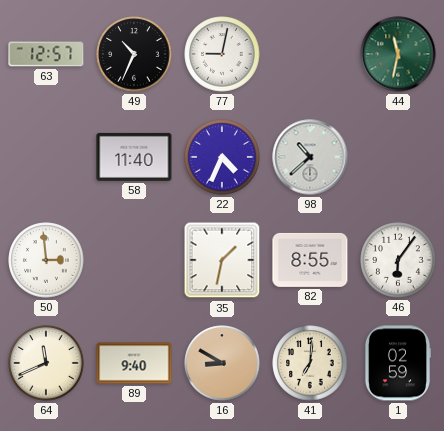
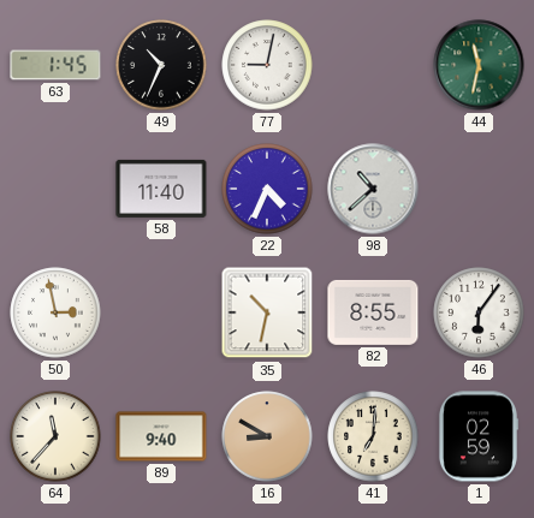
63: 12:57 -> 1:45 (55, 65)
50: 2:59 -> 2:58 (55, 312)
35: 1:32 -> 10:32 (267, 312)
64: 11:41 -> 11:37 (55, 436)
